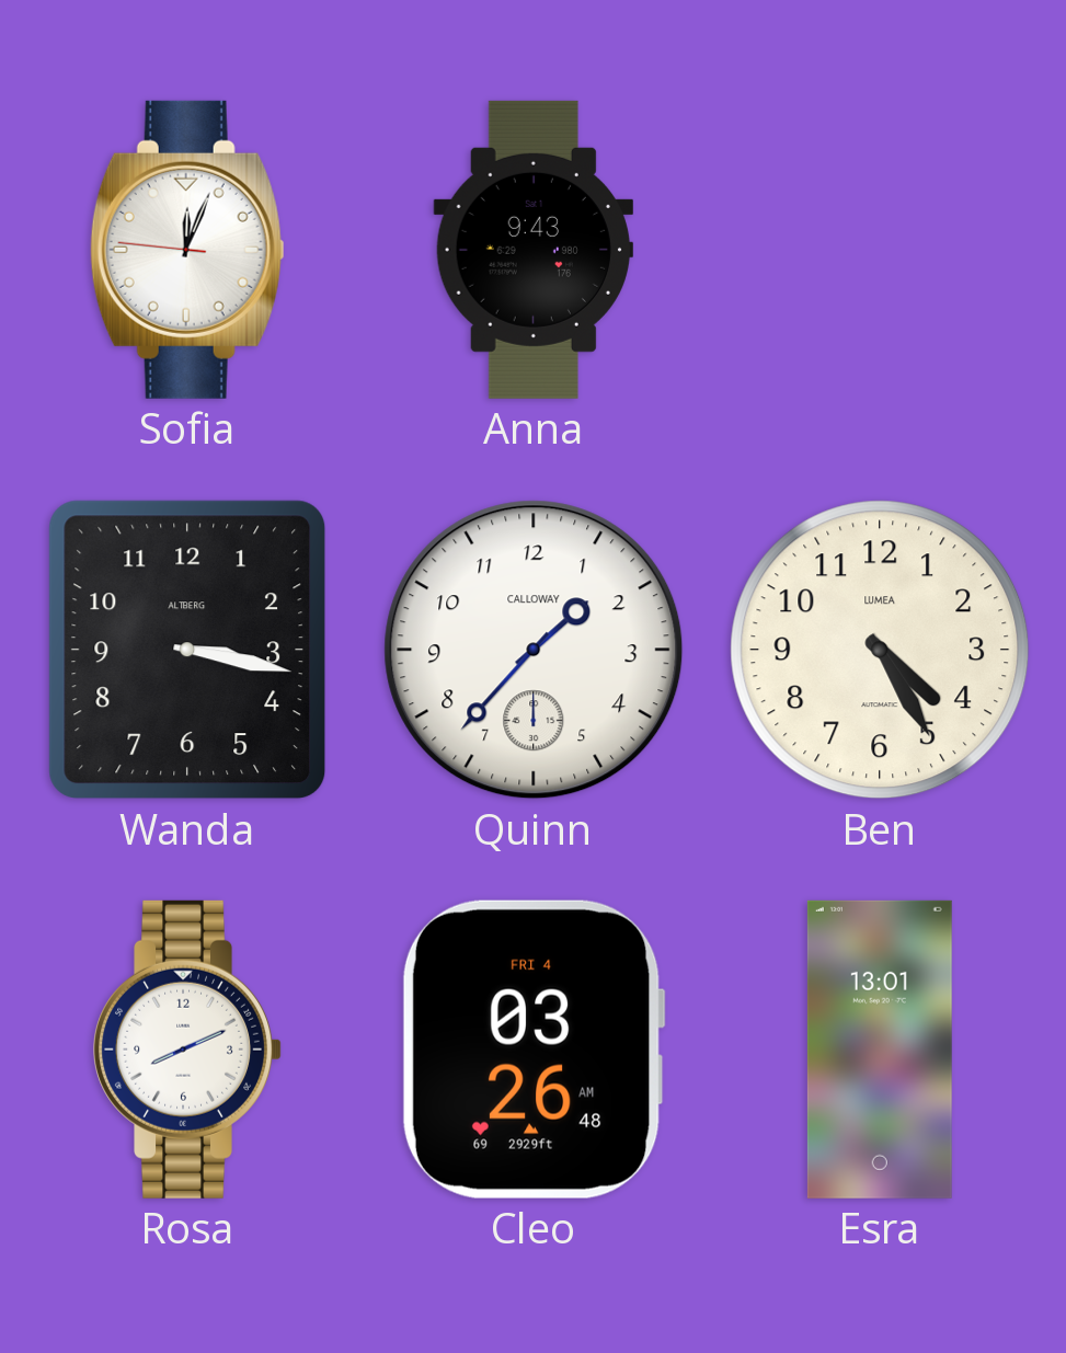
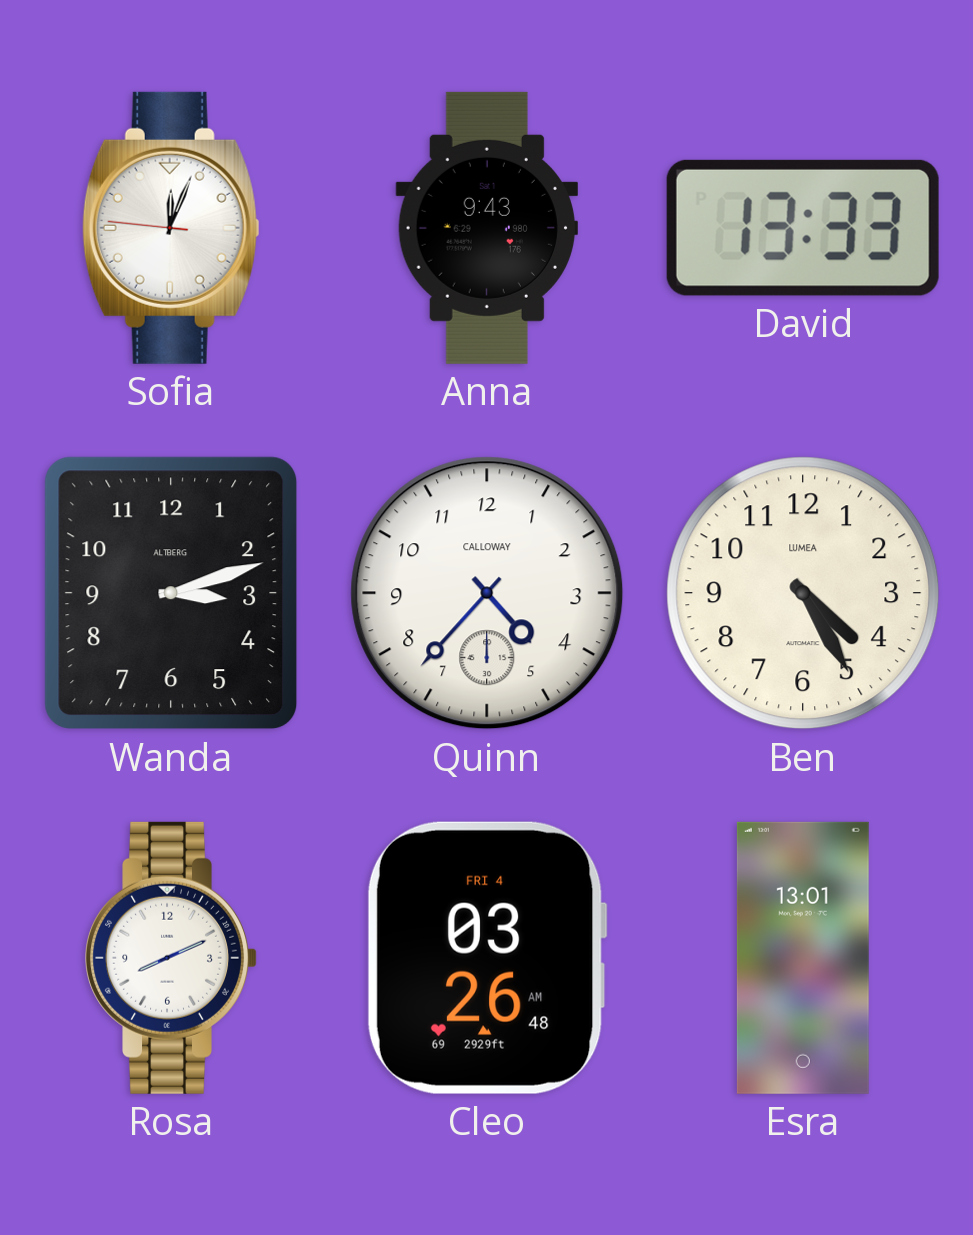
David: none -> 13:33 (803, 228)
Wanda: 3:17 -> 3:12 (171, 593)
Quinn: 1:37 -> 4:37 (487, 593)
